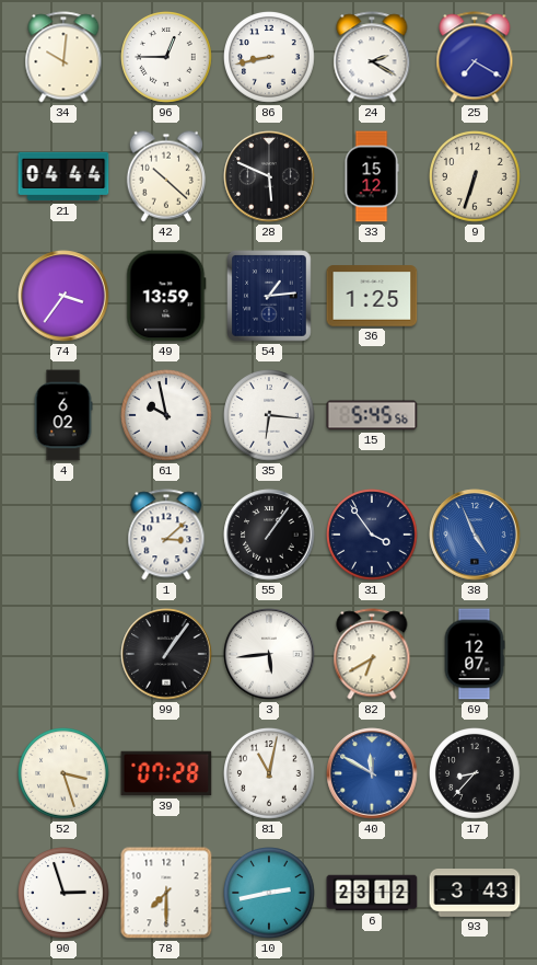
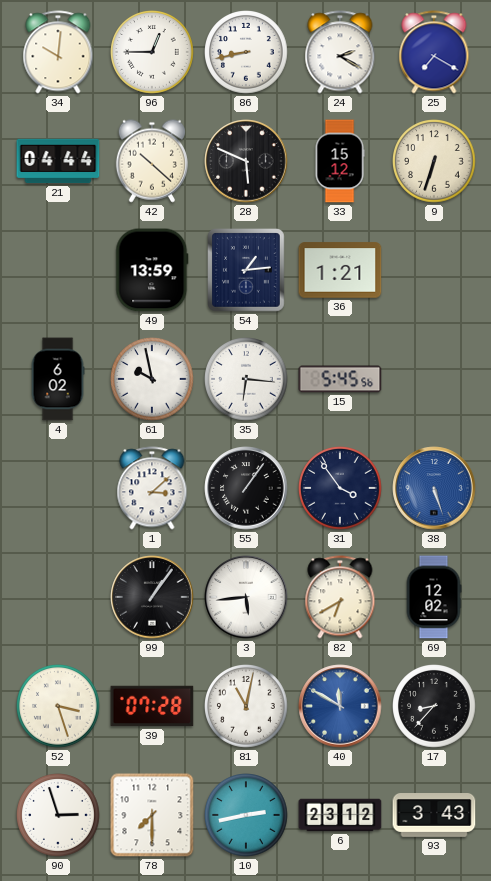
74: 3:36 -> none (63, 296)
36: 1:25 -> 1:21 (340, 270)
38: 4:56 -> 5:27 (434, 488)
69: 12:07 -> 12:02 (434, 597)
